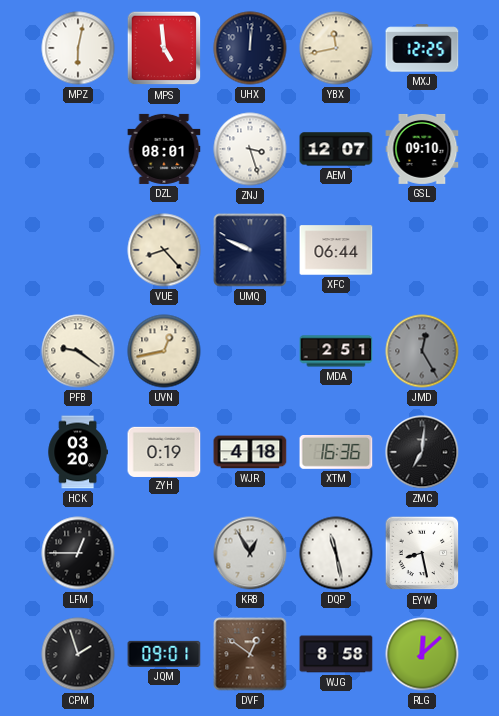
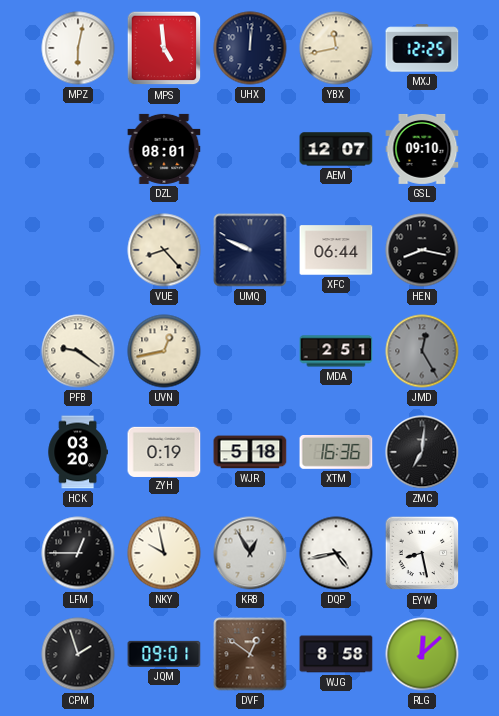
ZNJ: 3:27 -> none (250, 149)
HEN: none -> 8:17 (422, 250)
WJR: 4:18 -> 5:18 (250, 452)
NKY: none -> 9:58 (164, 553)
DQP: 11:28 -> 4:43 (336, 553)
